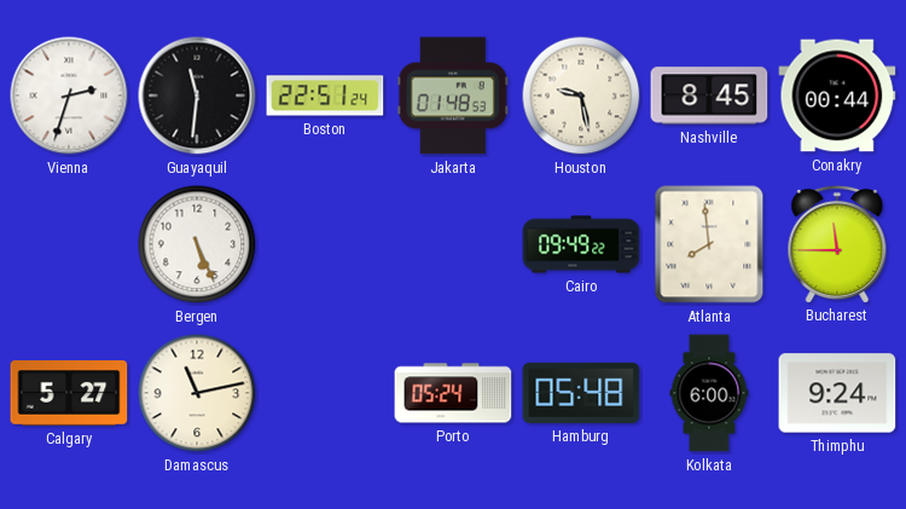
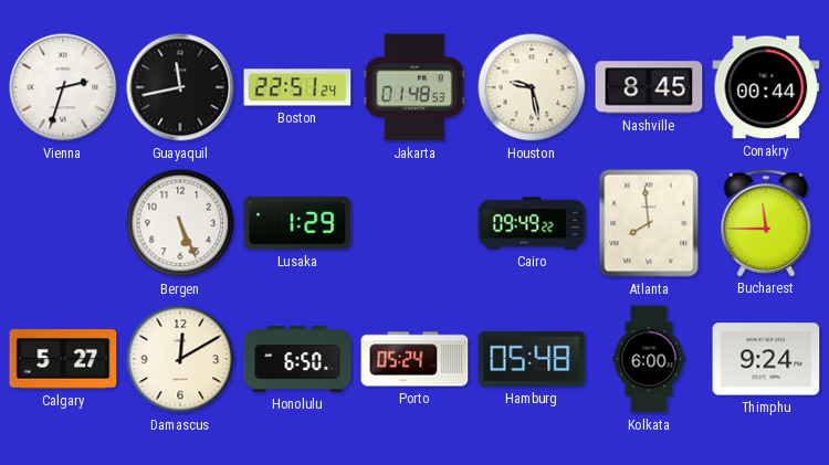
Guayaquil: 11:31 -> 11:43 (180, 87)
Lusaka: none -> 1:29 (297, 224)
Damascus: 11:13 -> 12:10 (180, 359)
Honolulu: none -> 6:50 (297, 359)
